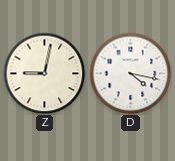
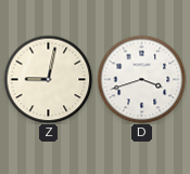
D: 4:17 -> 3:42 (141, 79)
